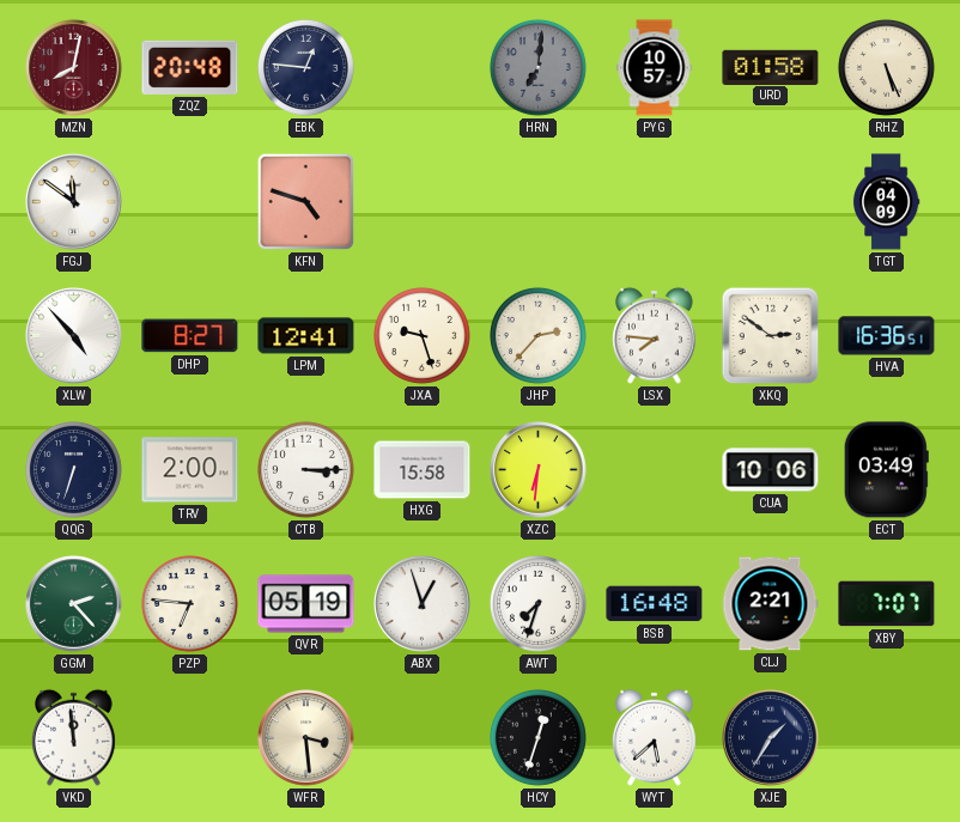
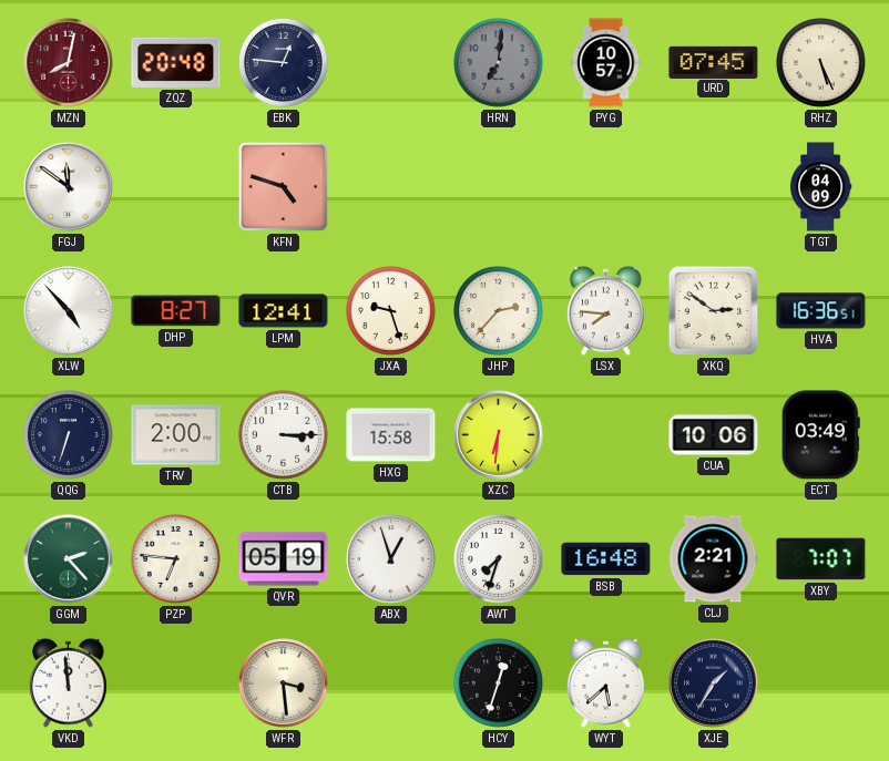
URD: 01:58 -> 07:45 (714, 62)
